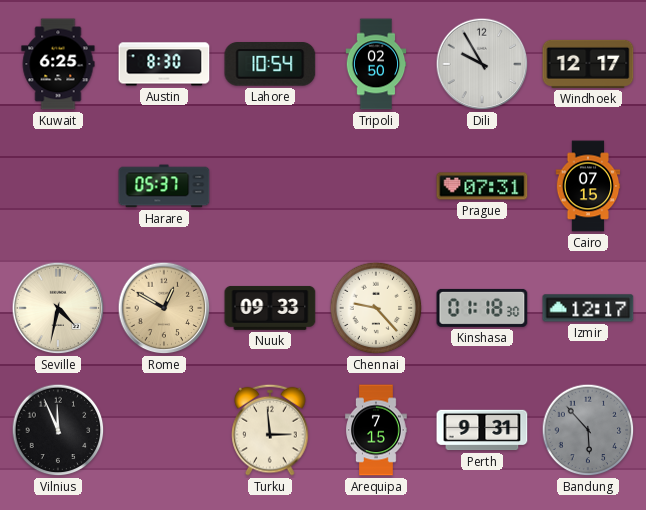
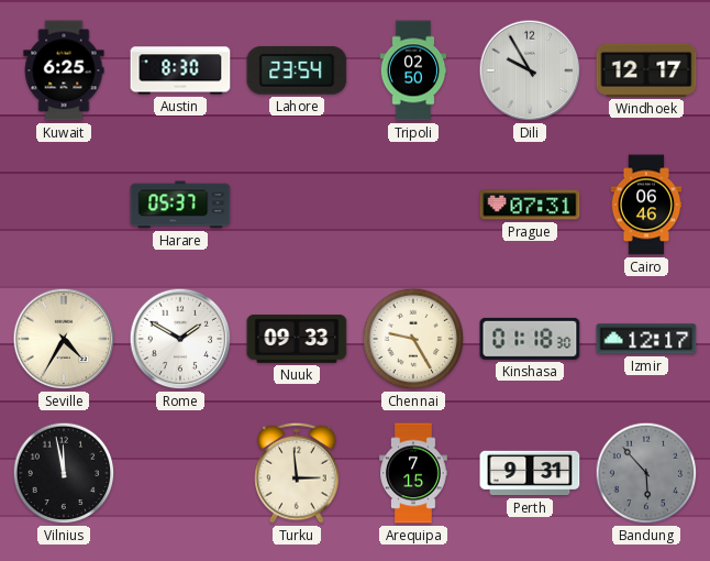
Lahore: 10:54 -> 23:54 (297, 71)
Cairo: 07:15 -> 06:46 (646, 205)
Seville: 4:32 -> 4:35 (64, 339)
Rome: 12:50 -> 1:50 (180, 339)
Rome dial: champagne -> white (180, 339)
Chennai: 9:23 -> 9:25 (413, 339)
Vilnius: 11:56 -> 11:58 (64, 473)
